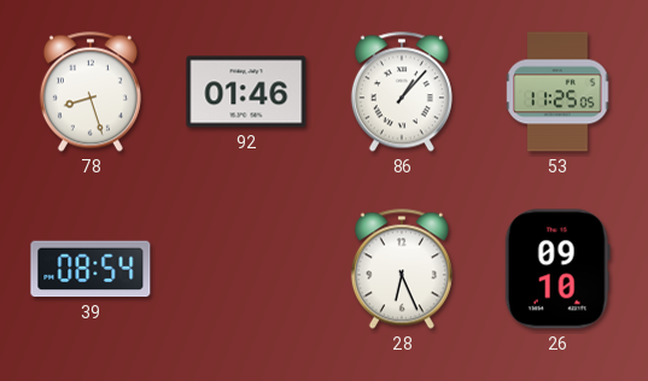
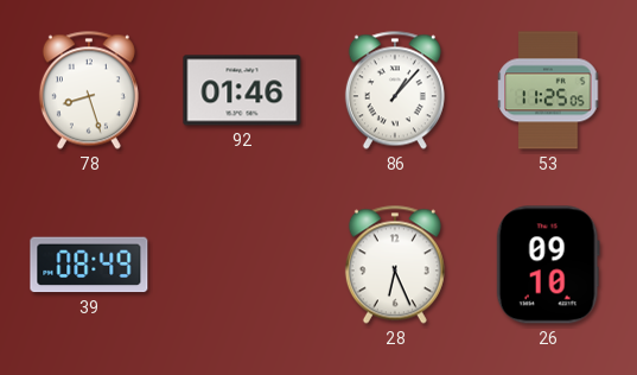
39: 08:54 -> 08:49 (89, 265)
